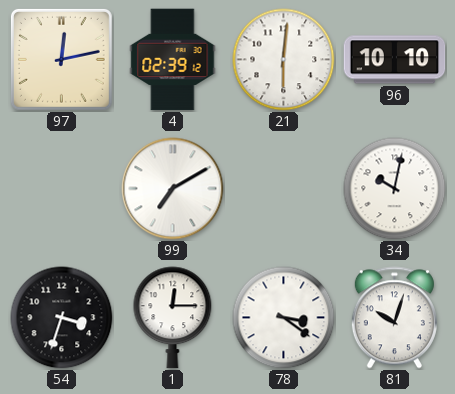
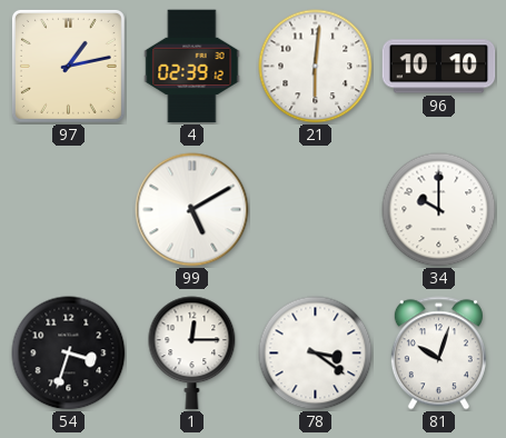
97: 12:13 -> 1:13 (68, 66)
99: 7:10 -> 5:10 (192, 210)
34: 10:02 -> 10:00 (439, 210)
